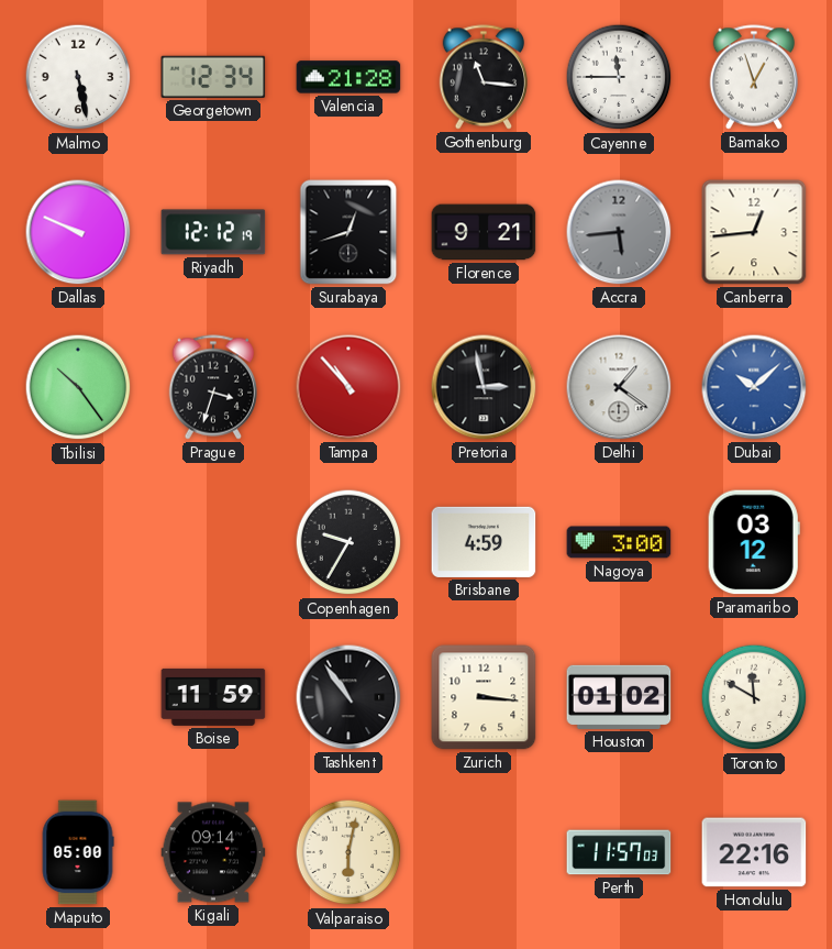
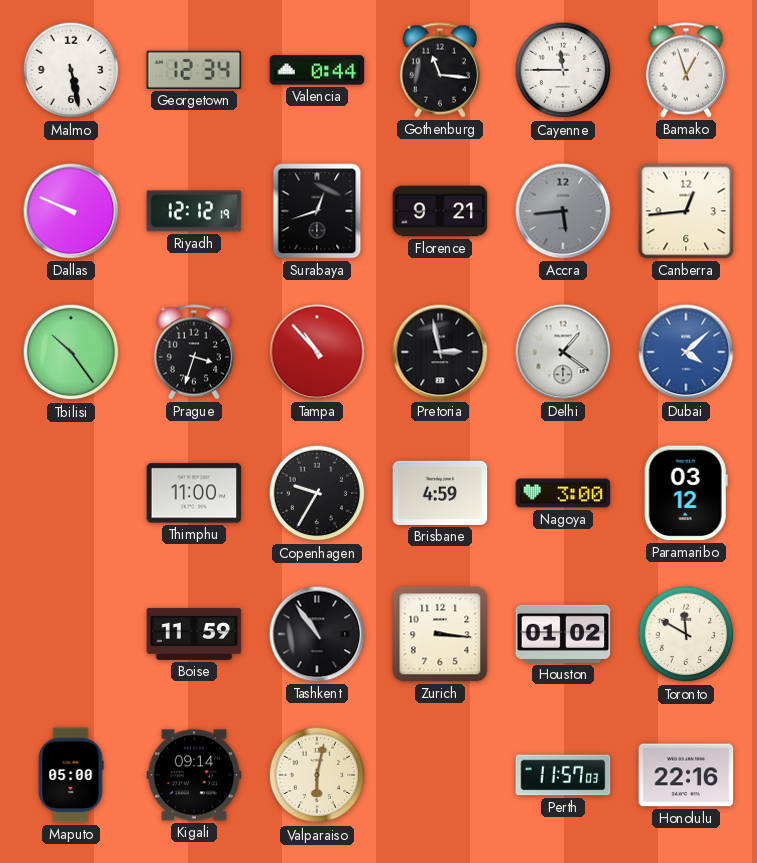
Valencia: 21:28 -> 0:44 (317, 70)
Dubai: 10:08 -> 4:08 (686, 352)
Thimphu: none -> 11:00 (194, 493)
